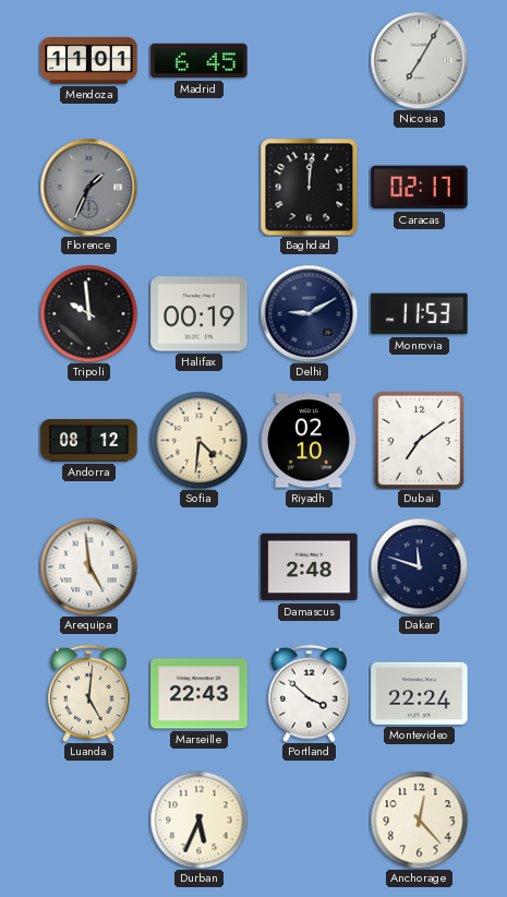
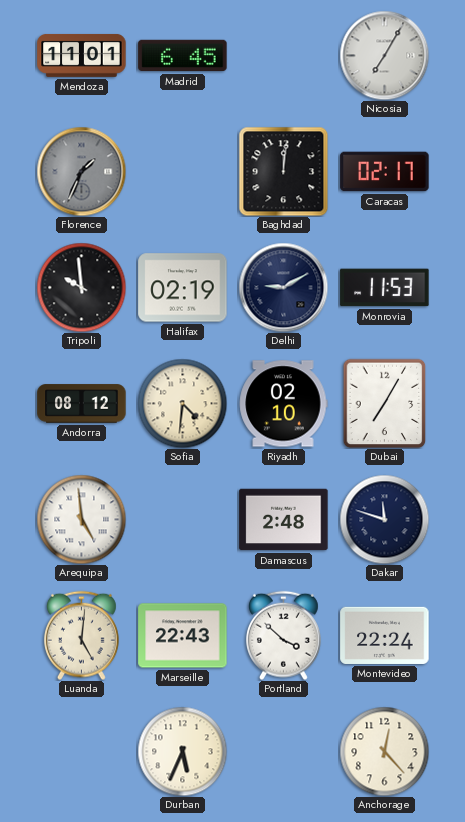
Halifax: 00:19 -> 02:19 (183, 288)
Dubai: 7:09 -> 7:05 (385, 403)
